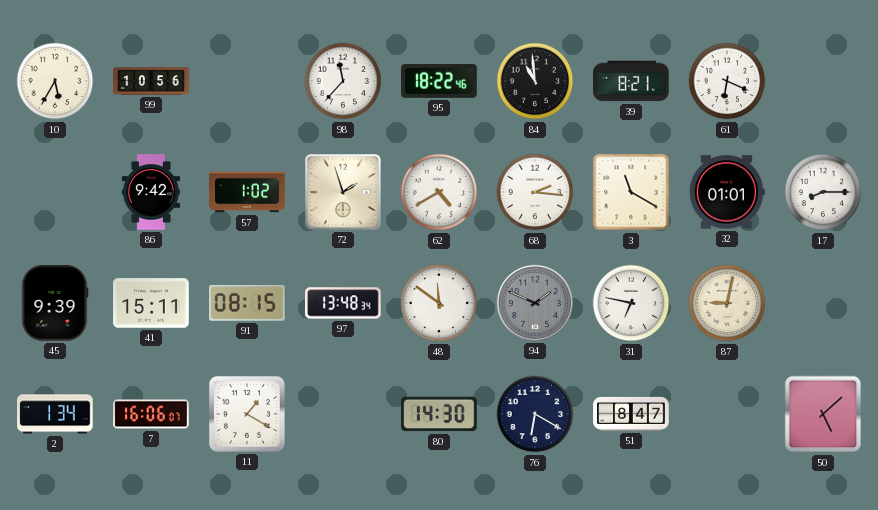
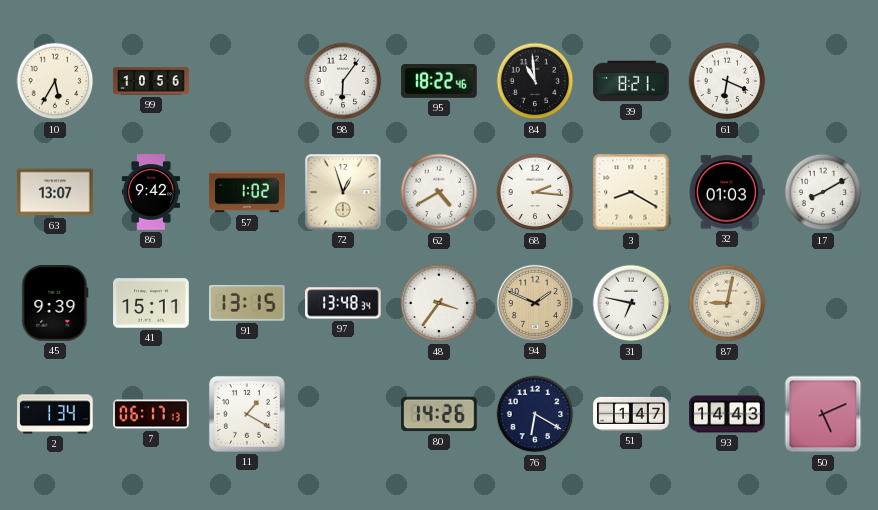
98: 11:37 -> 6:06 (343, 81)
63: none -> 13:07 (55, 192)
72: 1:57 -> 12:57 (343, 192)
3: 11:20 -> 8:20 (631, 192)
32: 01:01 -> 01:03 (727, 192)
17: 8:15 -> 8:10 (823, 192)
91: 08:15 -> 13:15 (248, 303)
48: 11:51 -> 3:36 (439, 303)
94 dial: grey -> champagne (535, 303)
7: 16:06 -> 06:17 (151, 414)
80: 14:30 -> 14:26 (439, 414)
51: 8:47 -> 1:47 (631, 414)
93: none -> 14:43 (727, 414)
50: 5:08 -> 5:11 (823, 414)
